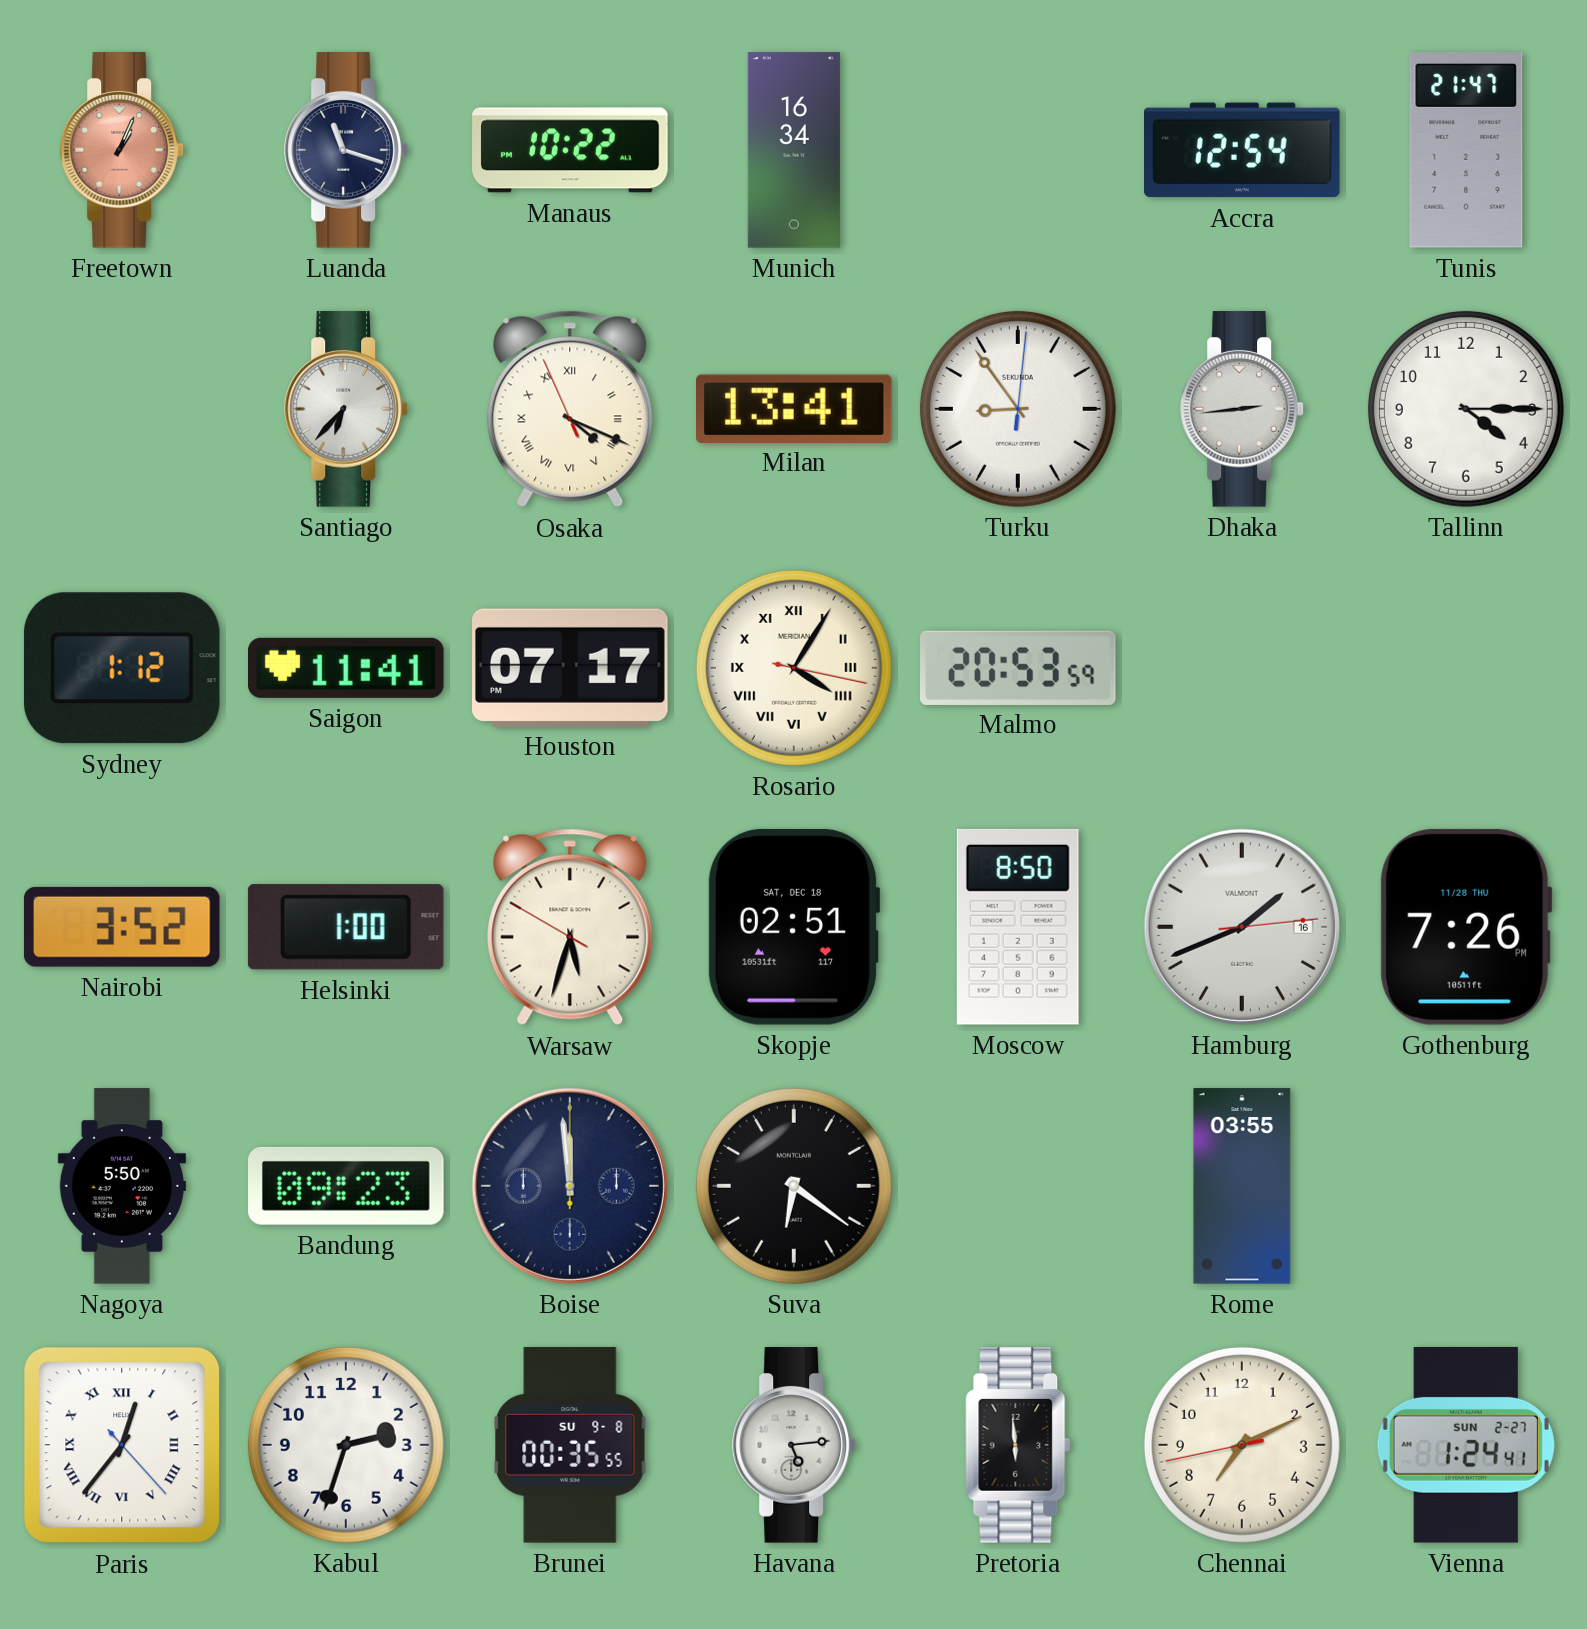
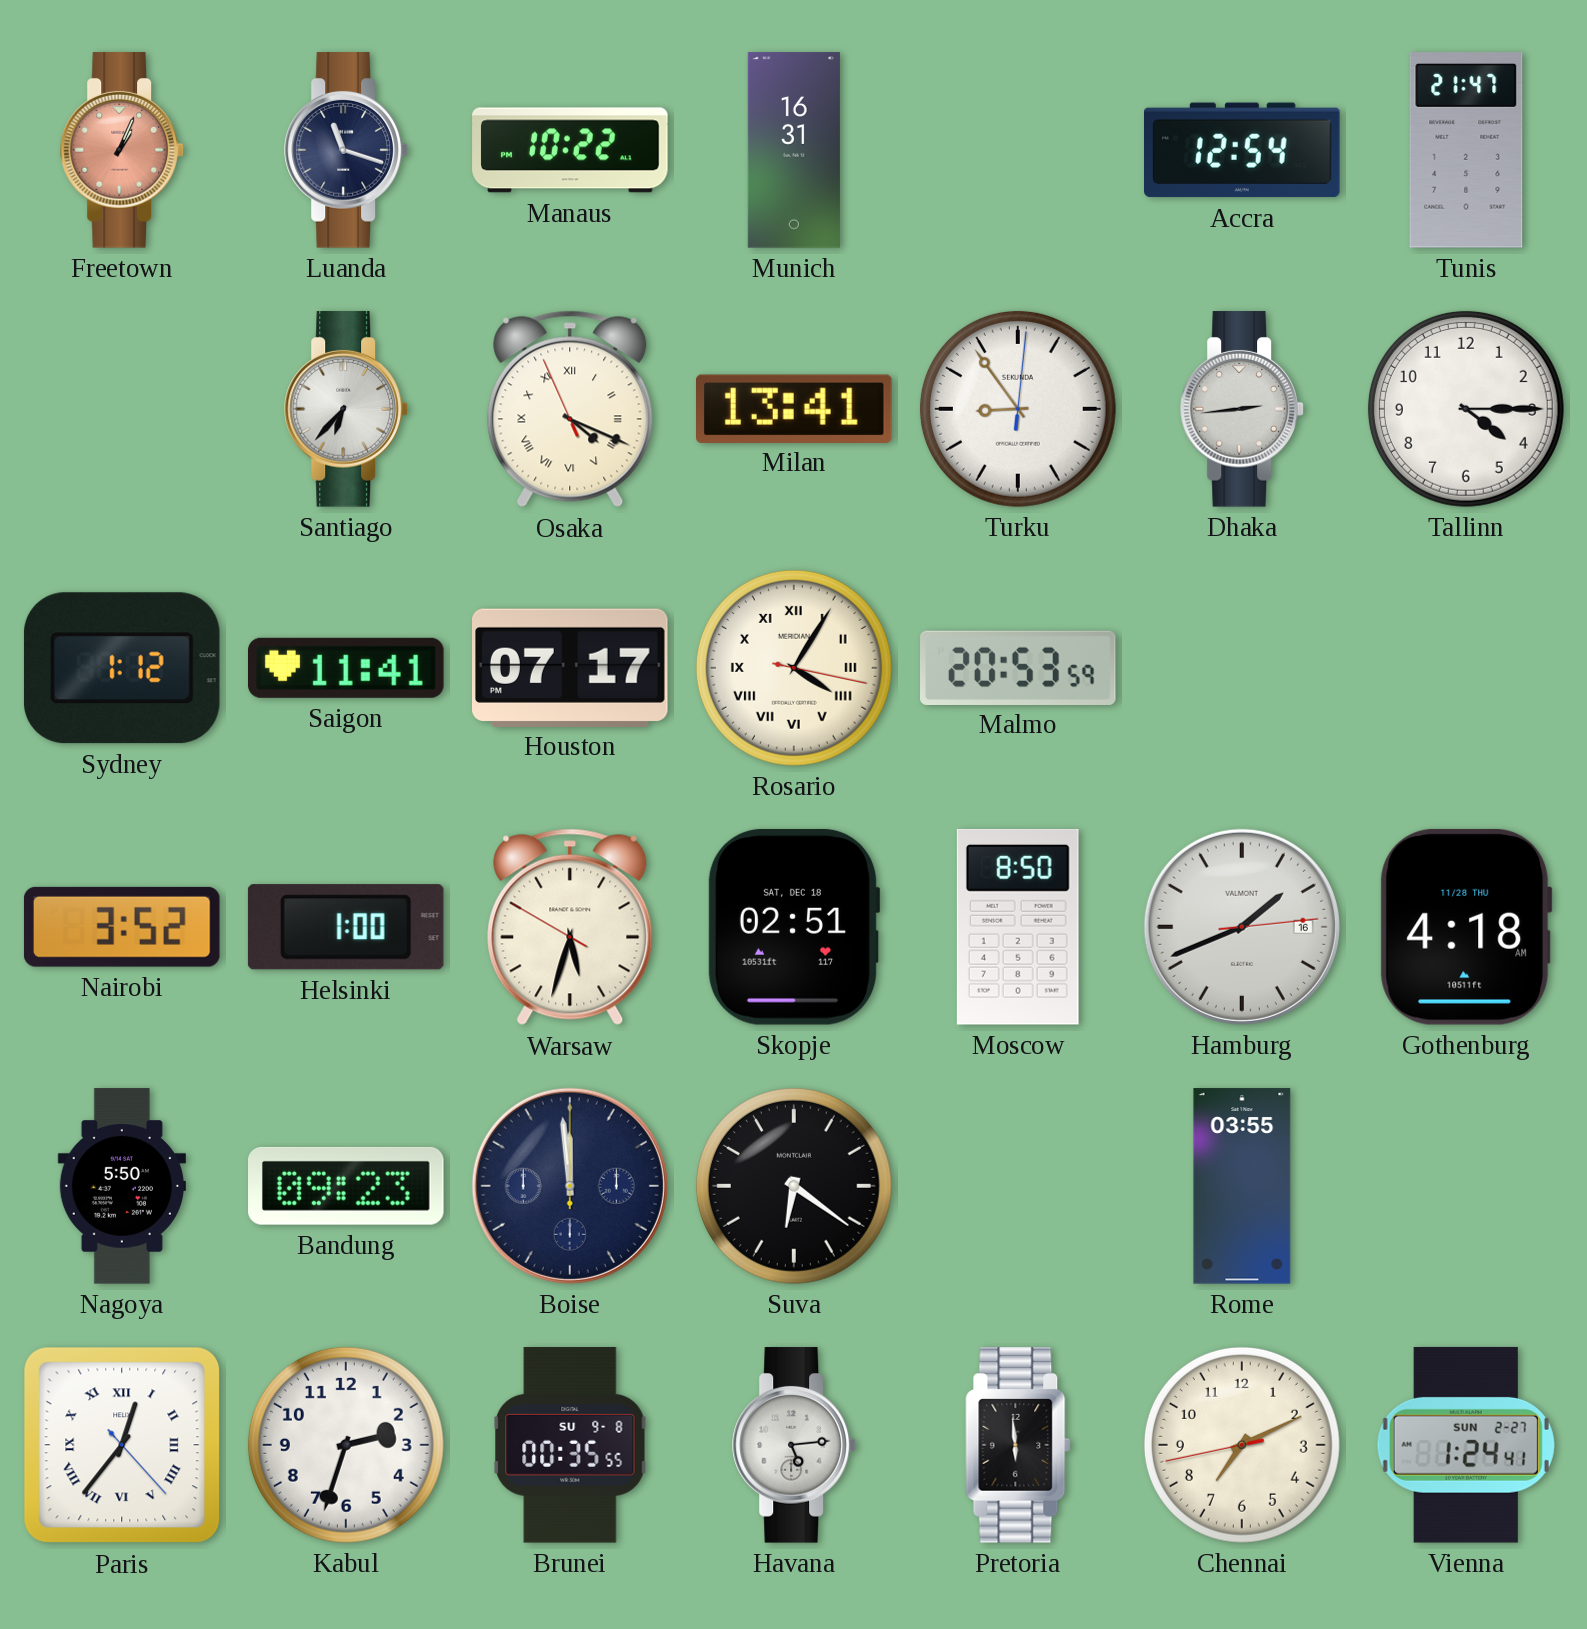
Munich: 16:34 -> 16:31 (794, 150)
Gothenburg: 7:26 -> 4:18 (1466, 927)
